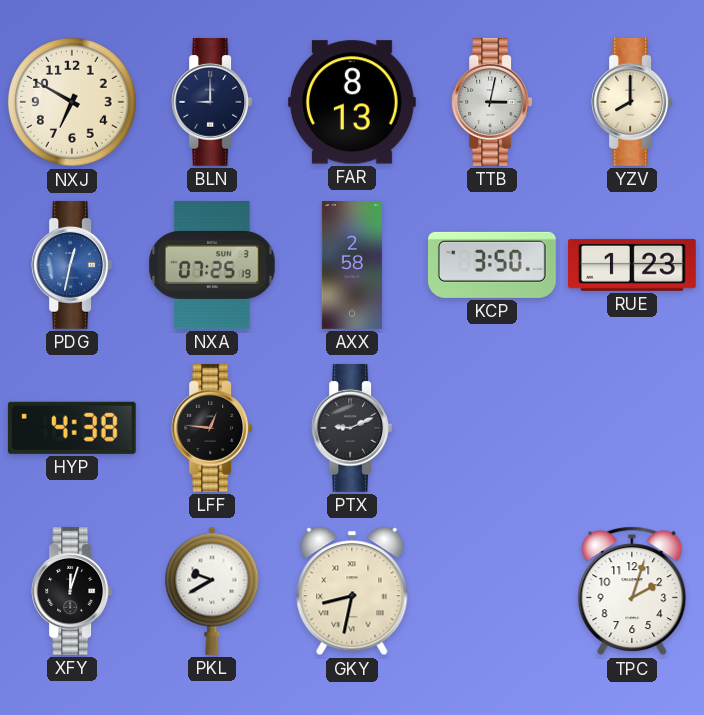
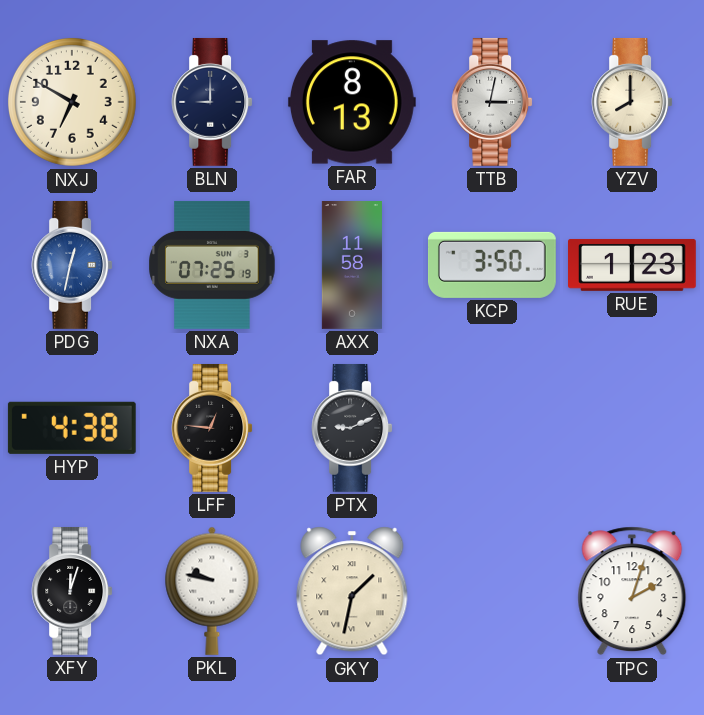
AXX: 2:58 -> 11:58 (352, 266)
PKL: 9:40 -> 9:47 (212, 591)
GKY: 8:32 -> 1:32 (352, 591)
